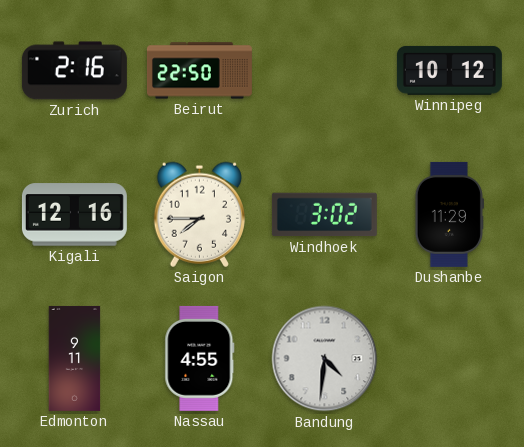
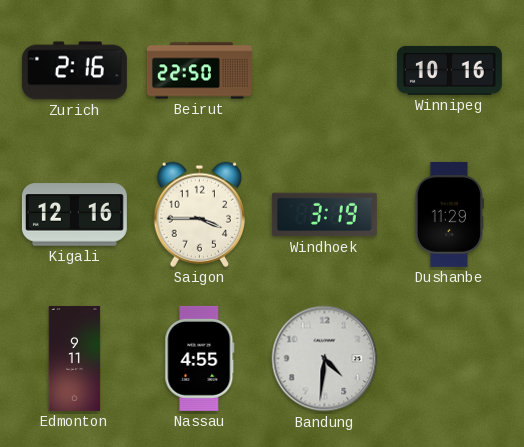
Winnipeg: 10:12 -> 10:16 (449, 70)
Saigon: 7:45 -> 3:45 (199, 214)
Windhoek: 3:02 -> 3:19 (324, 215)
